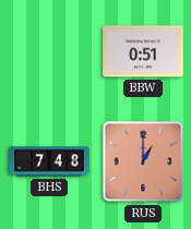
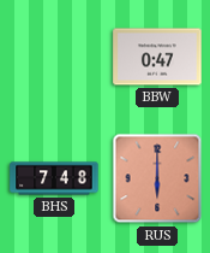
BBW: 0:51 -> 0:47 (157, 57)
RUS: 1:00 -> 6:00 (157, 178)
